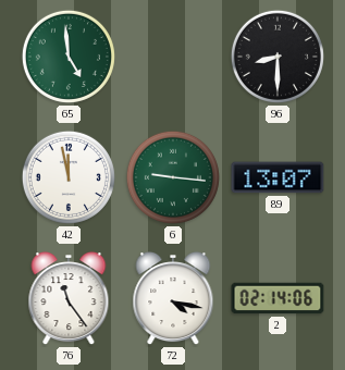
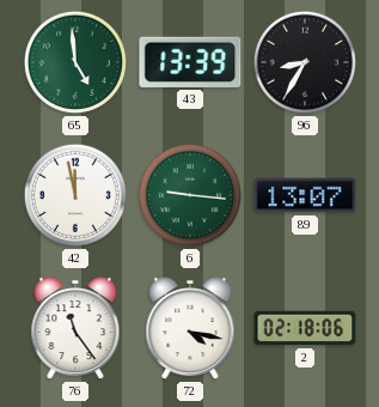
43: none -> 13:39 (190, 62)
96: 8:30 -> 8:35 (305, 62)
2: 02:14 -> 02:18 (305, 328)
